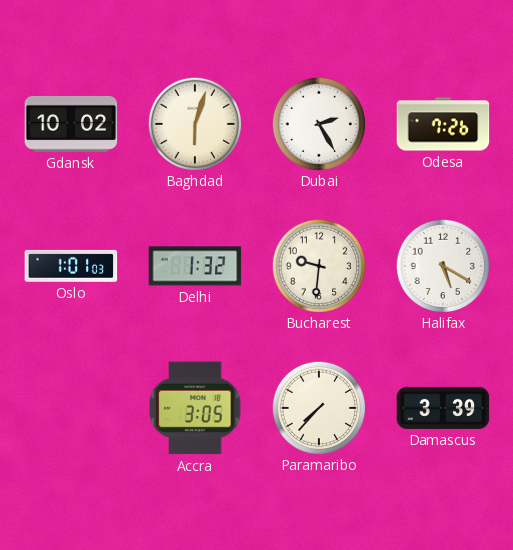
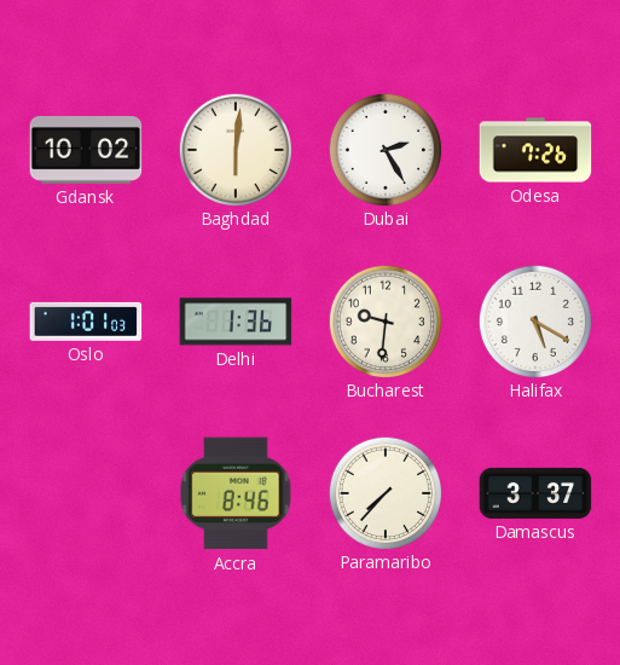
Baghdad: 6:03 -> 6:01 (234, 149)
Delhi: 1:32 -> 1:36 (236, 322)
Accra: 3:05 -> 8:46 (236, 493)
Damascus: 3:39 -> 3:37 (535, 493)
